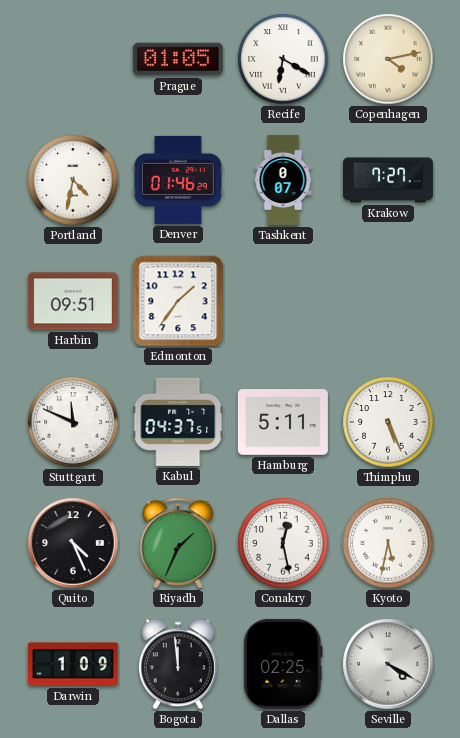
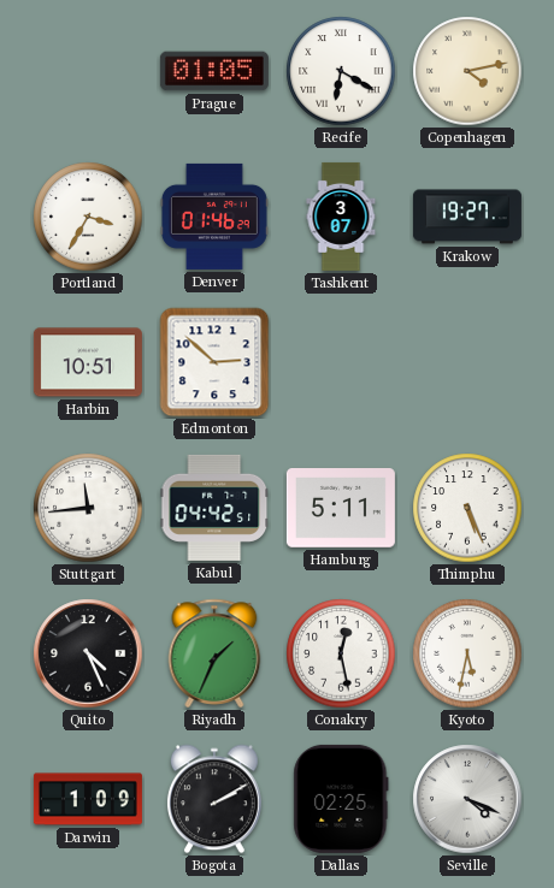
Portland: 4:32 -> 3:35 (88, 217)
Tashkent: 0:07 -> 3:07 (341, 217)
Krakow: 7:27 -> 19:27 (467, 217)
Harbin: 09:51 -> 10:51 (88, 362)
Edmonton: 1:36 -> 2:52 (214, 362)
Stuttgart: 11:49 -> 11:44 (88, 508)
Kabul: 04:37 -> 04:42 (214, 508)
Bogota: 11:59 -> 2:10 (214, 799)
Seville: 4:20 -> 4:19 (467, 799)
